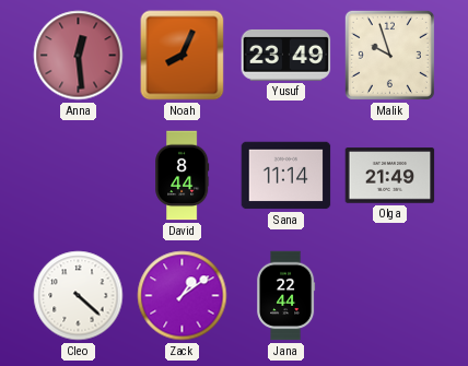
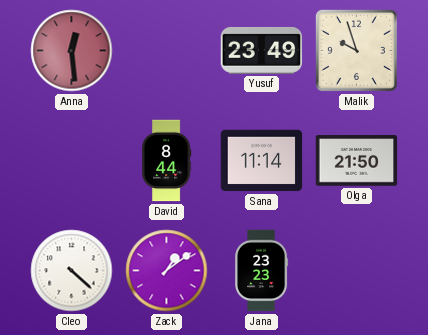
Noah: 8:04 -> none (183, 56)
Olga: 21:49 -> 21:50 (357, 161)
Jana: 22:44 -> 23:23 (262, 271)
